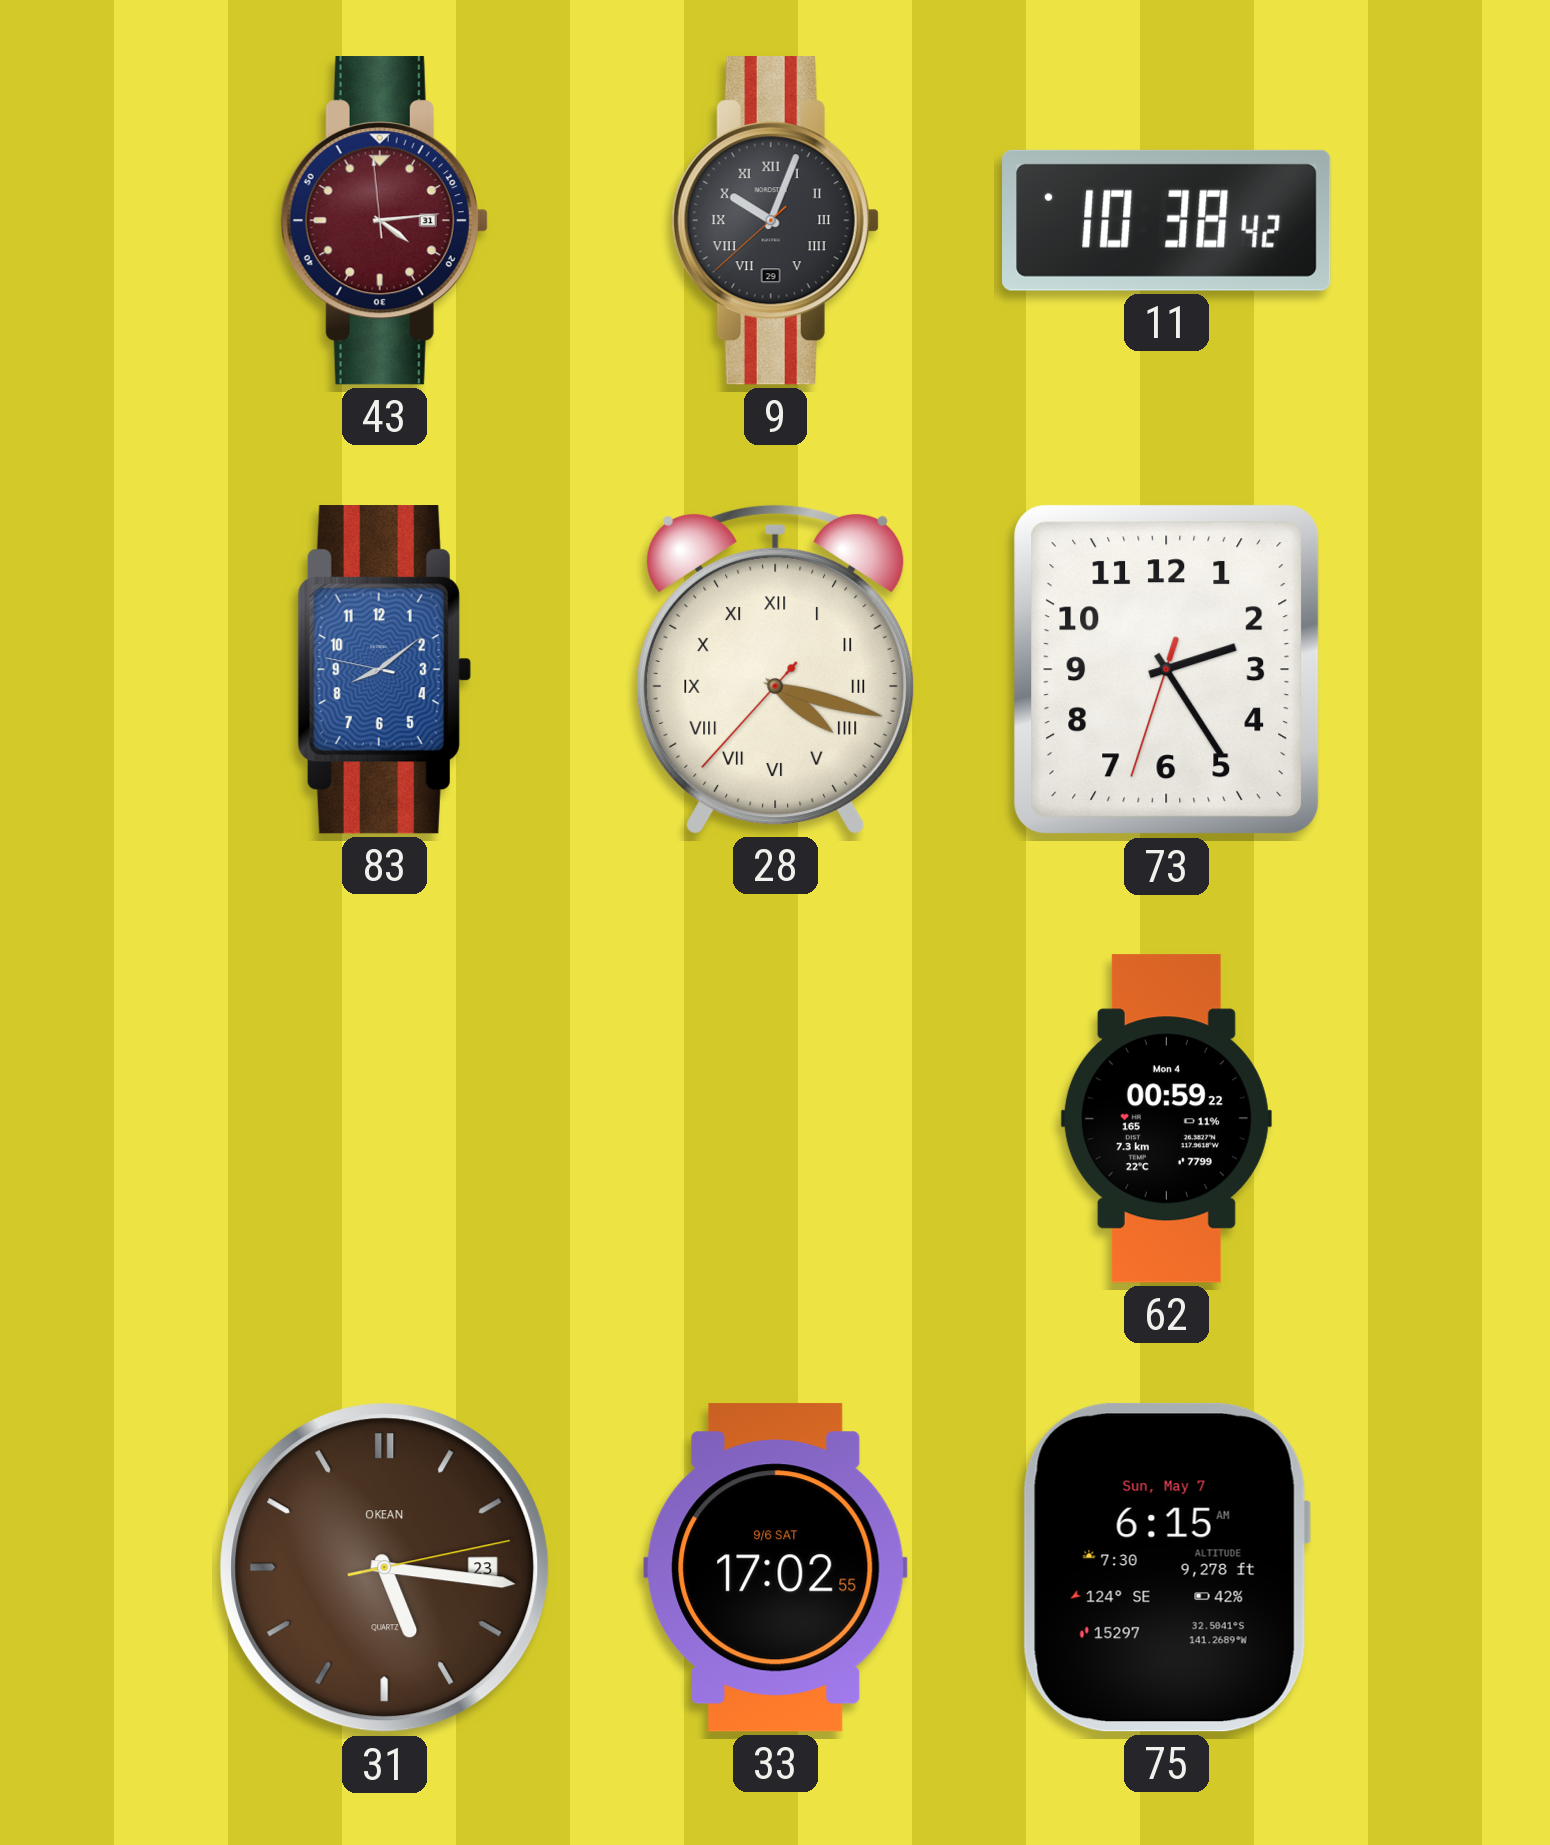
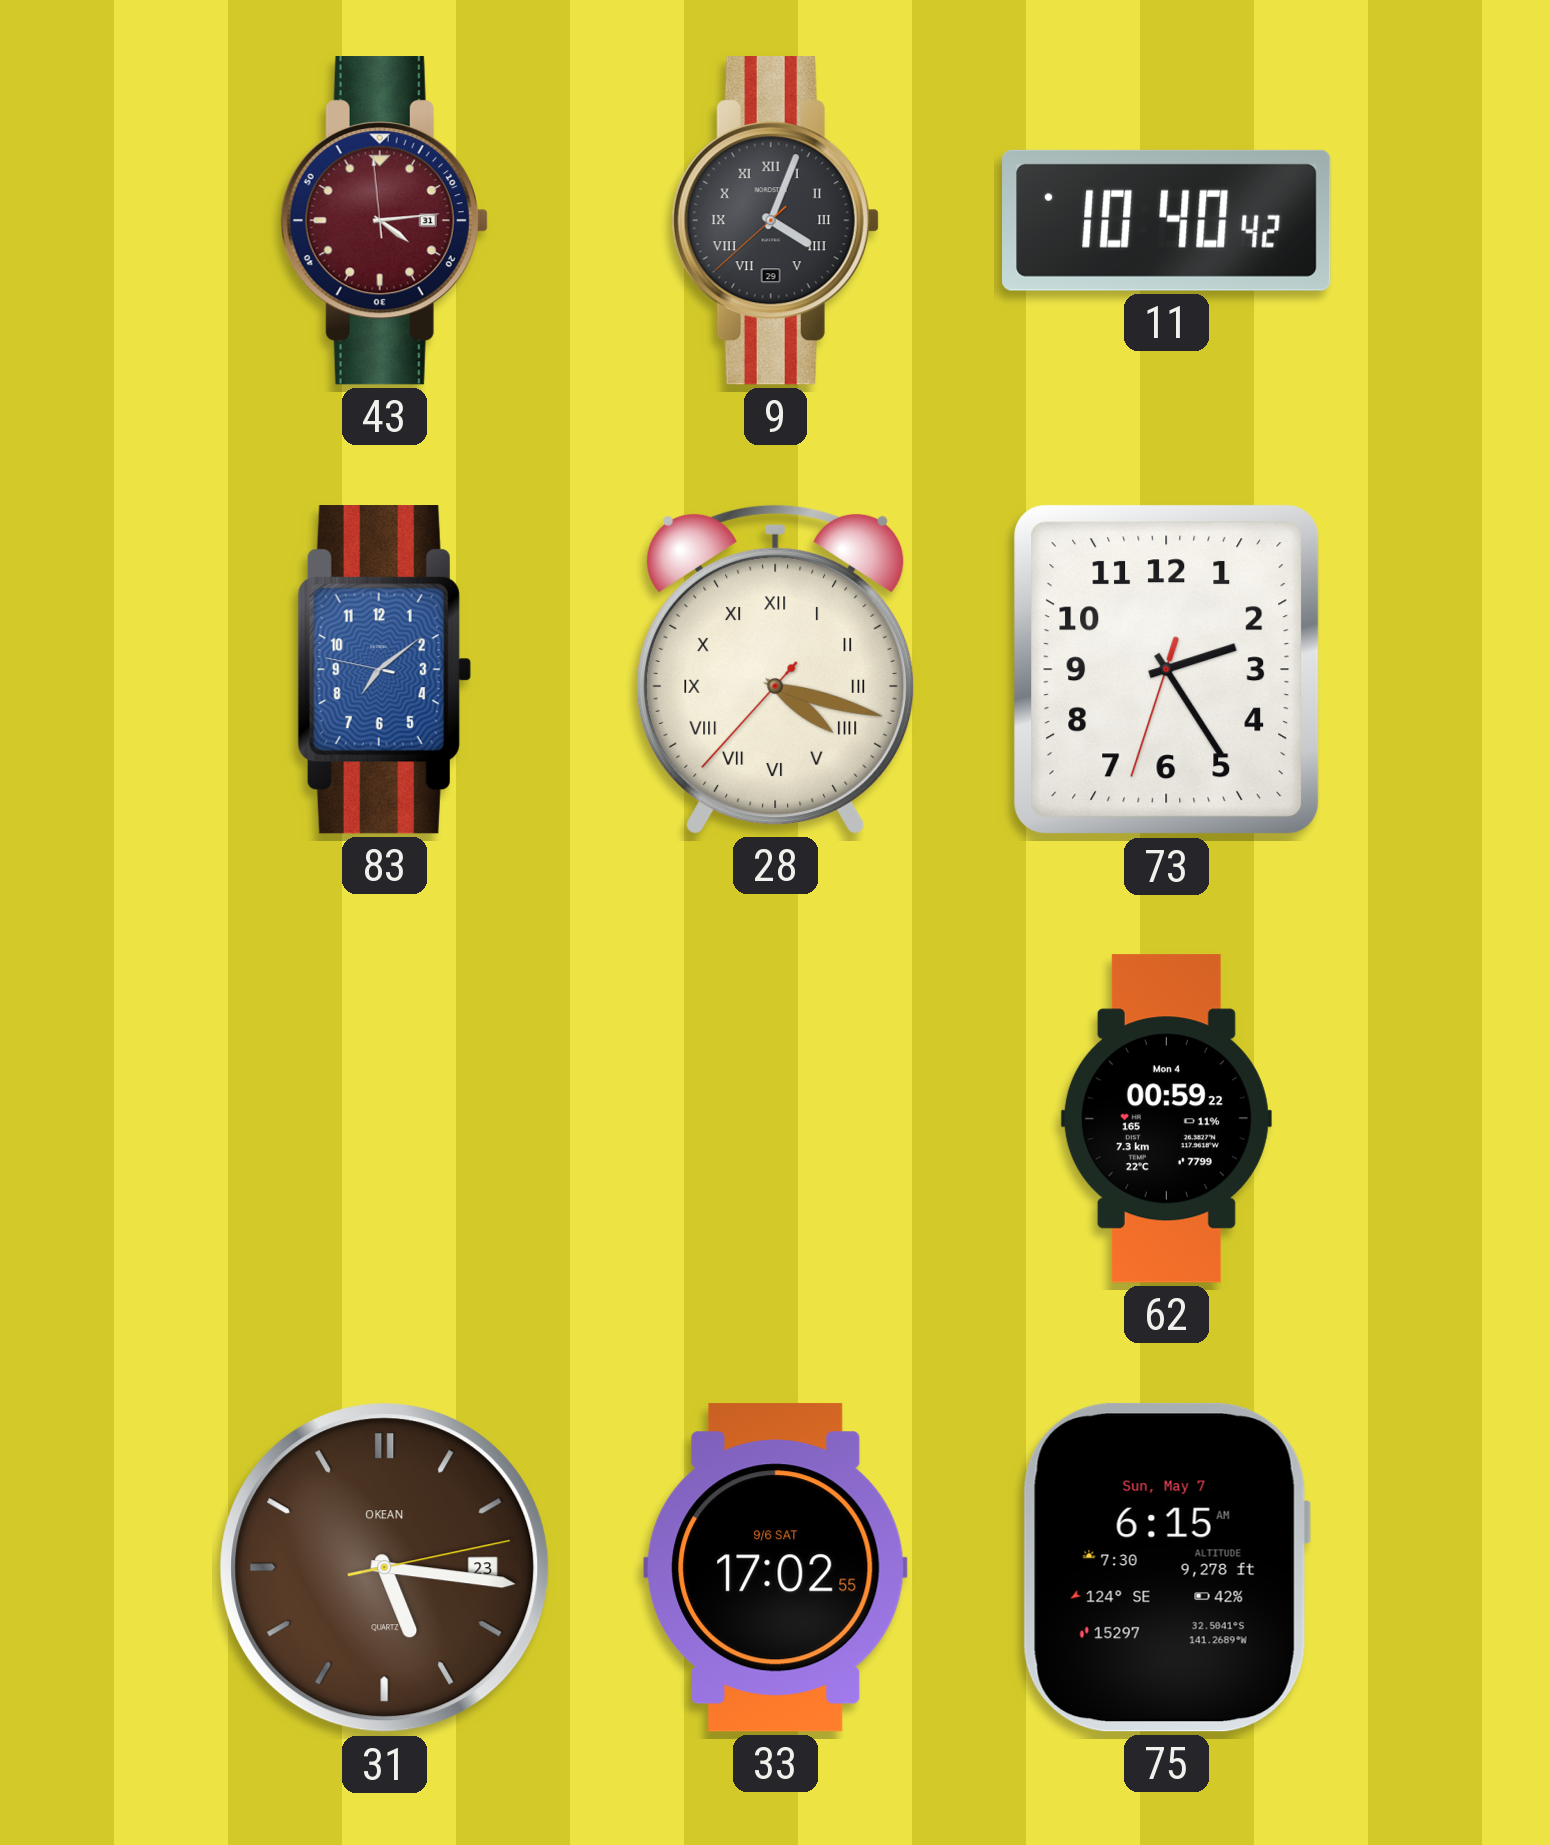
9: 10:03 -> 4:03 (775, 221)
11: 10:38 -> 10:40 (1167, 220)
83: 8:08 -> 7:08 (384, 670)
